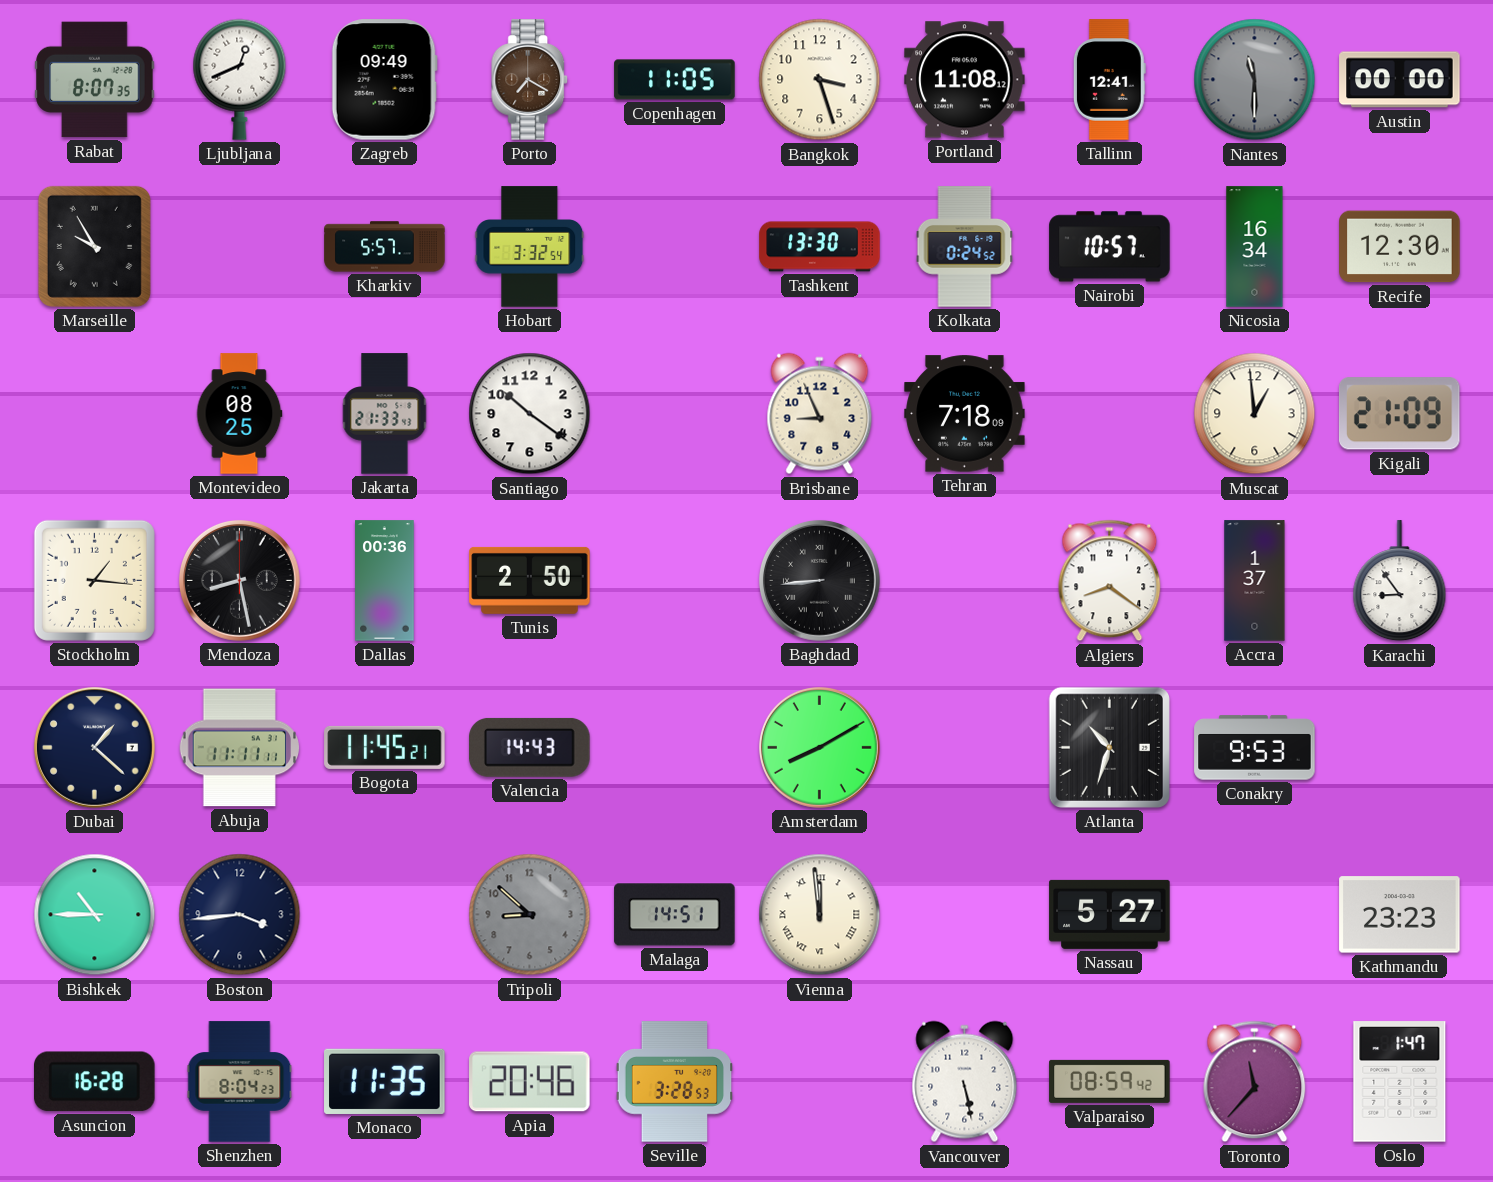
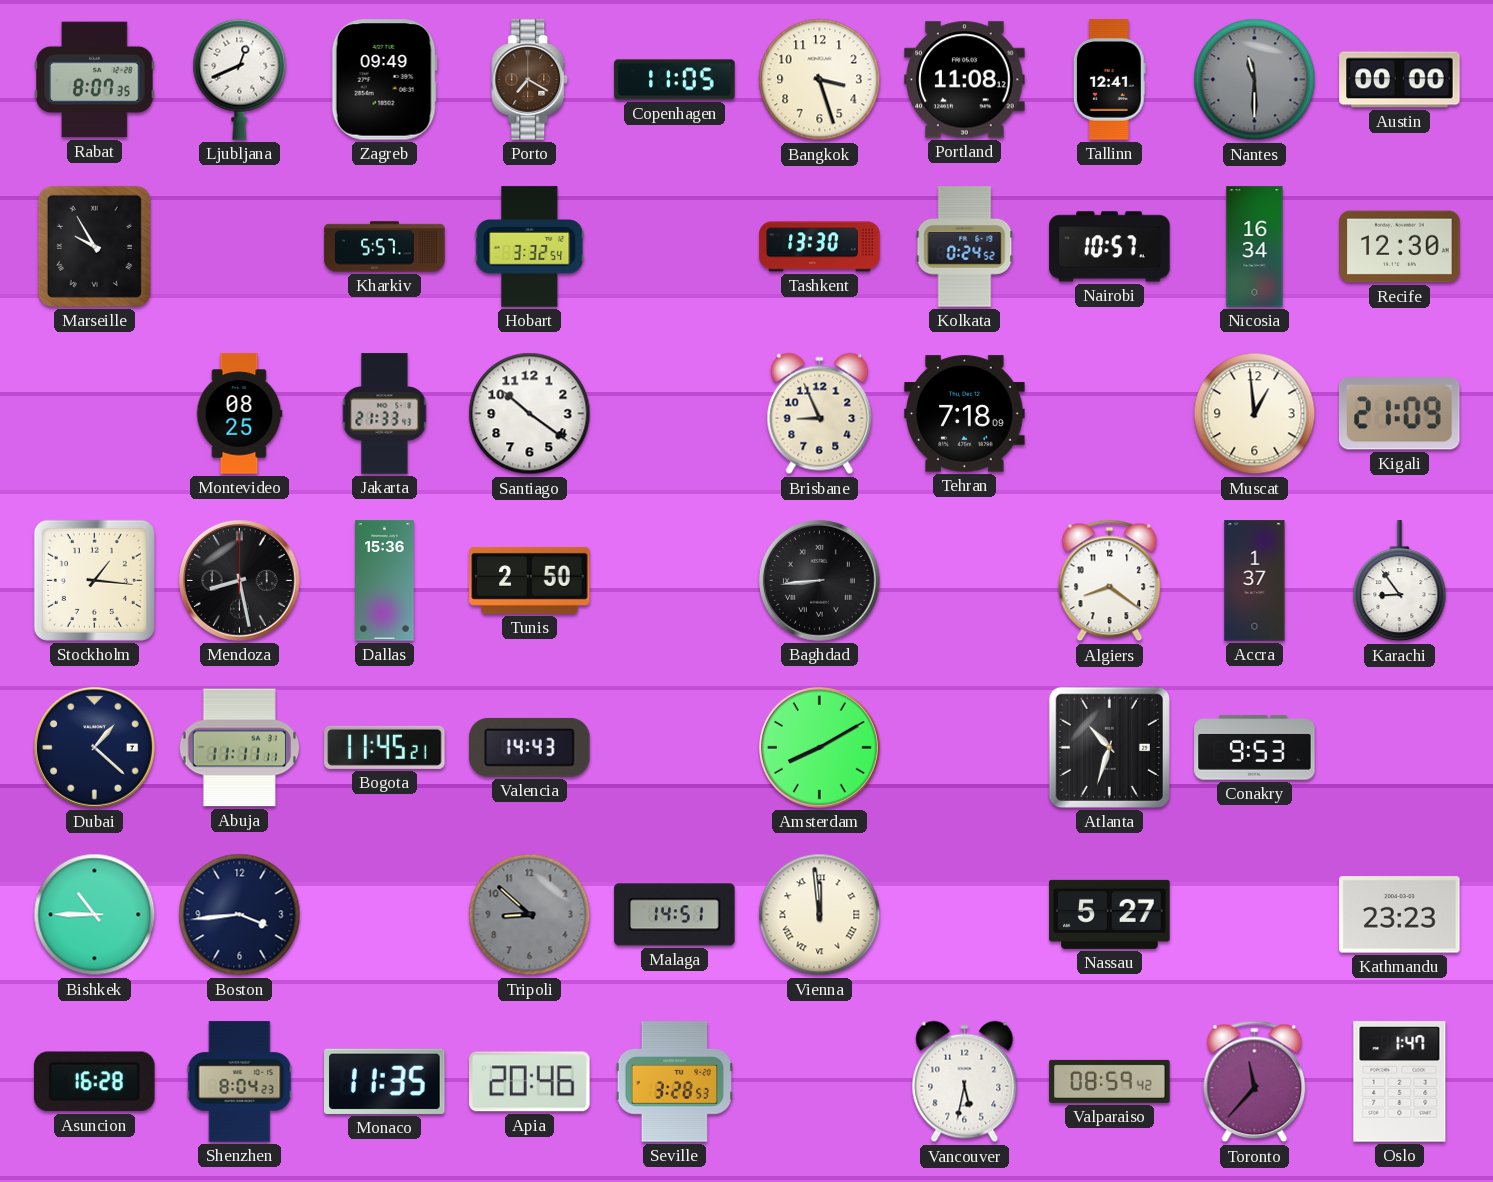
Dallas: 00:36 -> 15:36 (385, 581)
Vancouver: 5:28 -> 5:32 (965, 1082)
